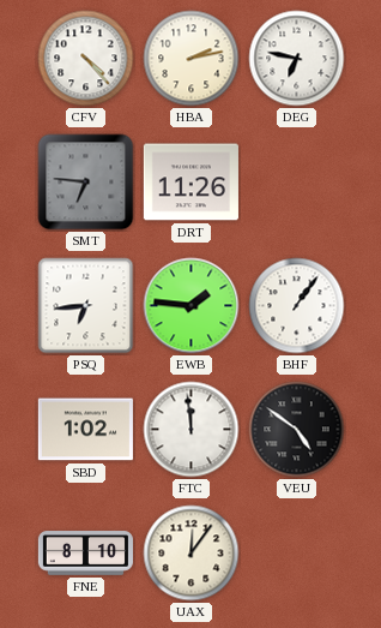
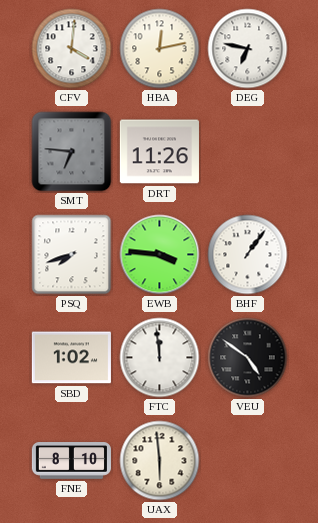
CFV: 4:23 -> 4:01 (72, 49)
HBA: 2:13 -> 12:13 (160, 49)
PSQ: 6:44 -> 7:42 (72, 255)
EWB: 1:46 -> 3:46 (160, 255)
UAX: 12:06 -> 5:59 (160, 461)
